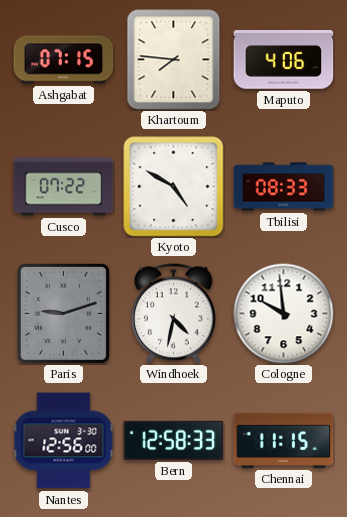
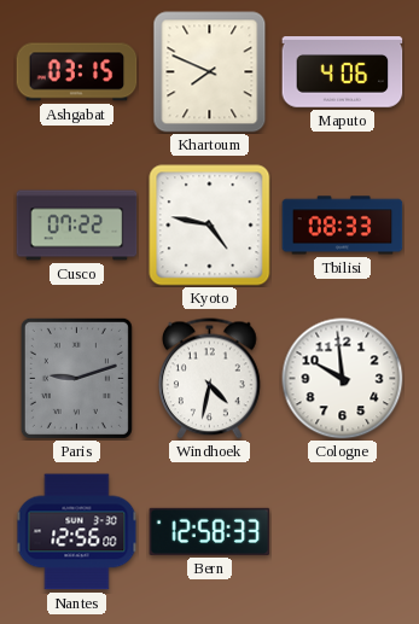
Ashgabat: 07:15 -> 03:15 (77, 72)
Khartoum: 7:46 -> 7:49 (210, 72)
Kyoto: 4:50 -> 4:47 (210, 226)
Chennai: 11:15 -> none (284, 440)
